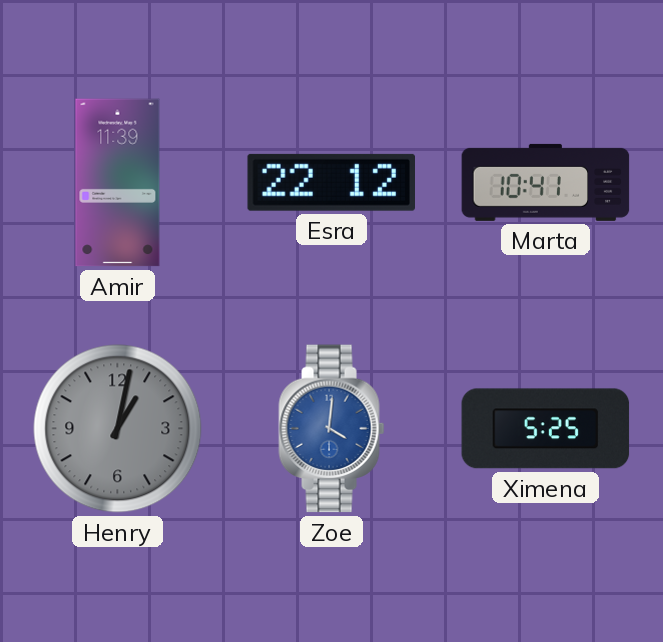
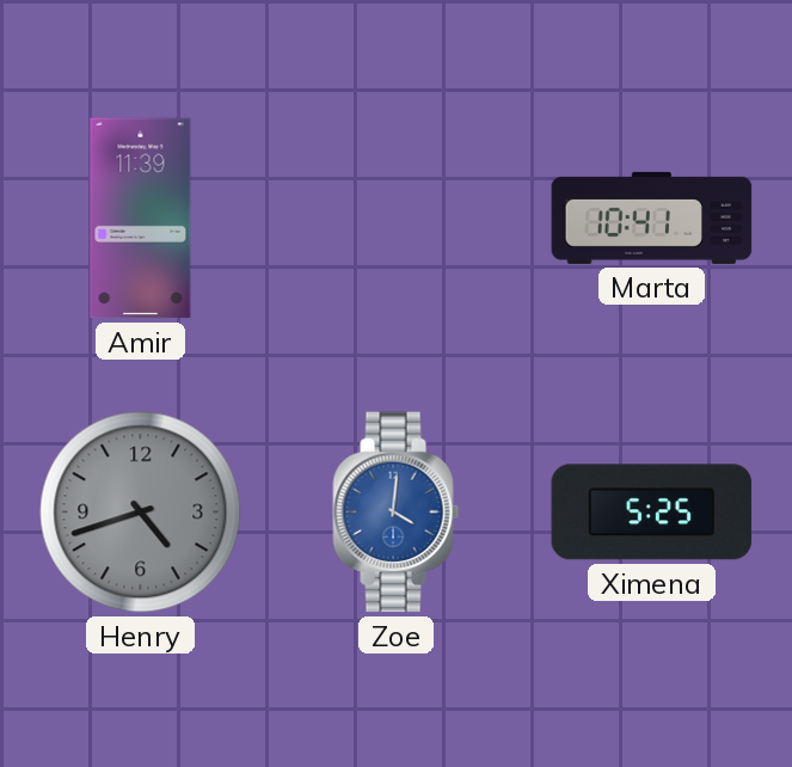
Esra: 22:12 -> none (331, 182)
Henry: 1:02 -> 4:42 (141, 513)
